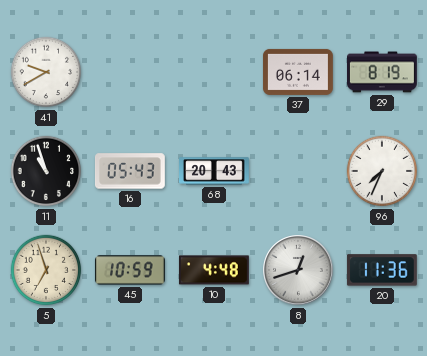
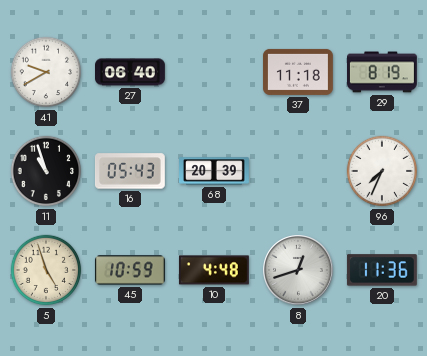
27: none -> 06:40 (131, 72)
37: 06:14 -> 11:18 (298, 72)
68: 20:43 -> 20:39 (215, 171)
5: 6:57 -> 4:57 (46, 270)
